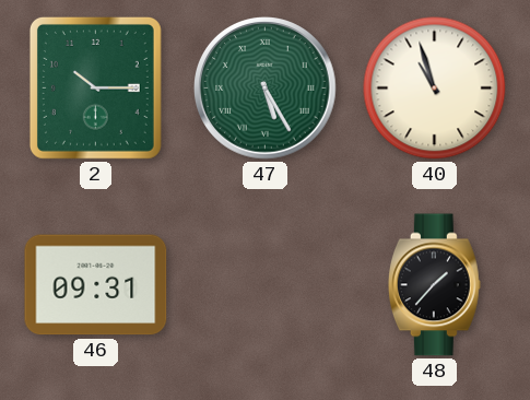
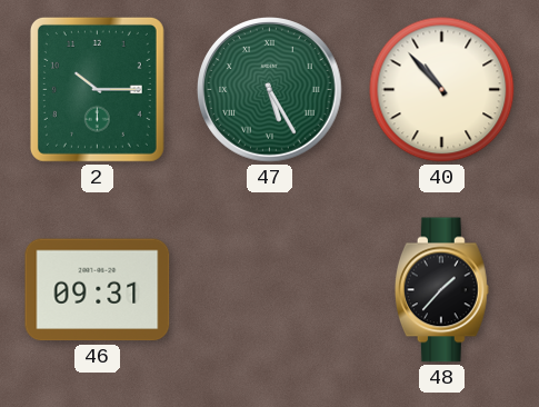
40: 10:57 -> 10:53 (442, 90)
